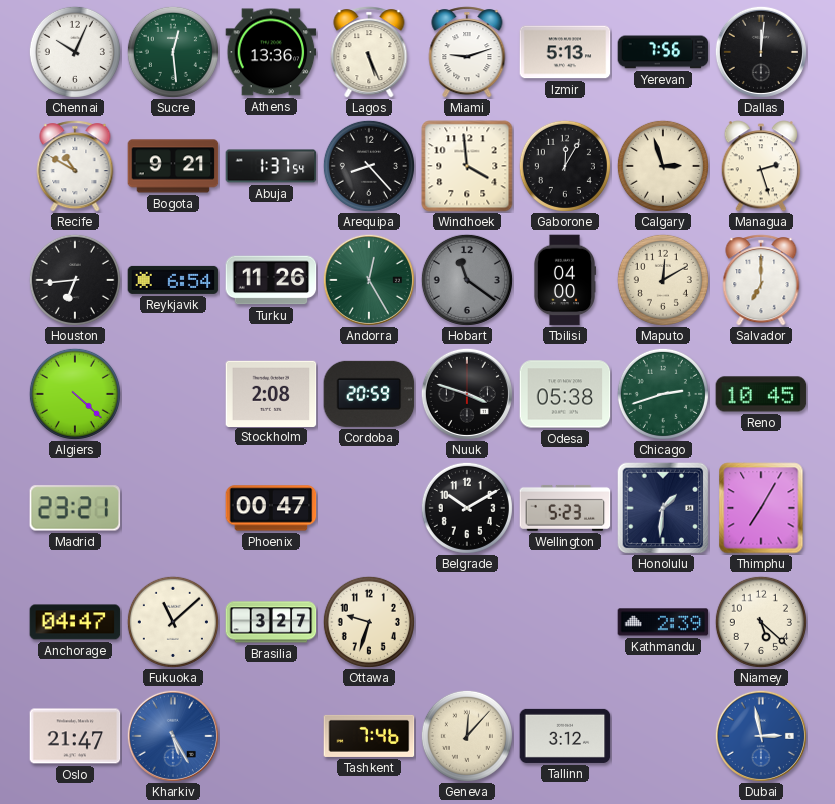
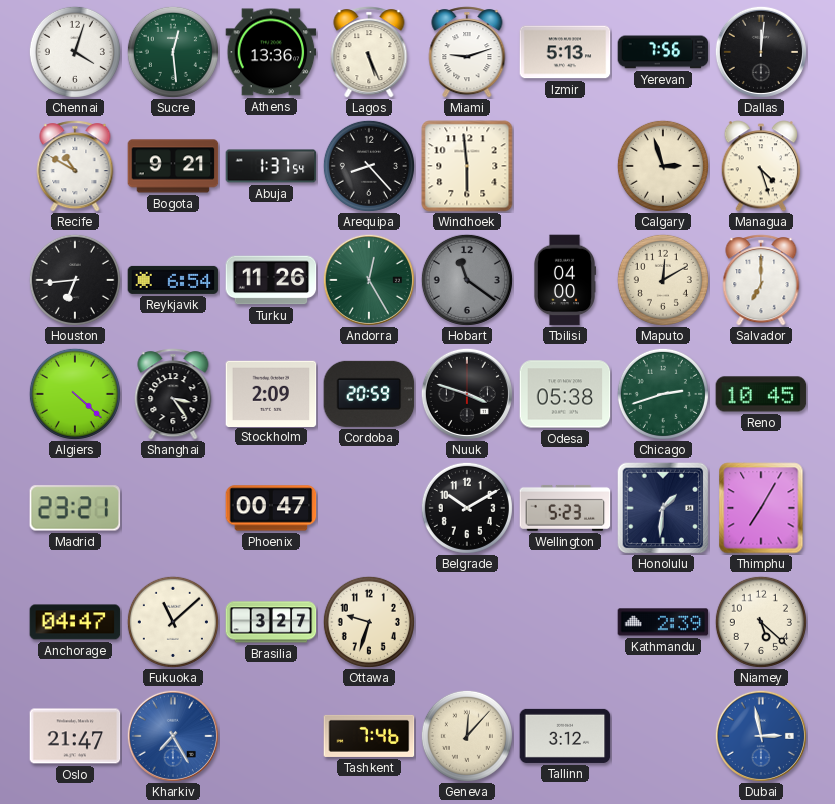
Chennai: 10:04 -> 4:03 (75, 52)
Windhoek: 3:59 -> 5:59 (467, 166)
Gaborone: 12:05 -> none (565, 166)
Managua: 2:27 -> 4:27 (761, 166)
Shanghai: none -> 3:24 (173, 394)
Stockholm: 2:08 -> 2:09 (271, 393)
Kharkiv: 5:25 -> 7:25 (173, 736)
